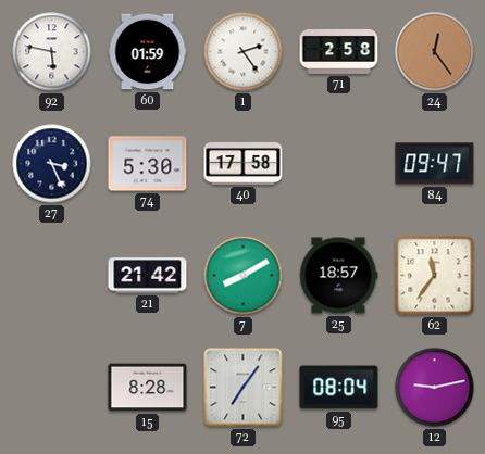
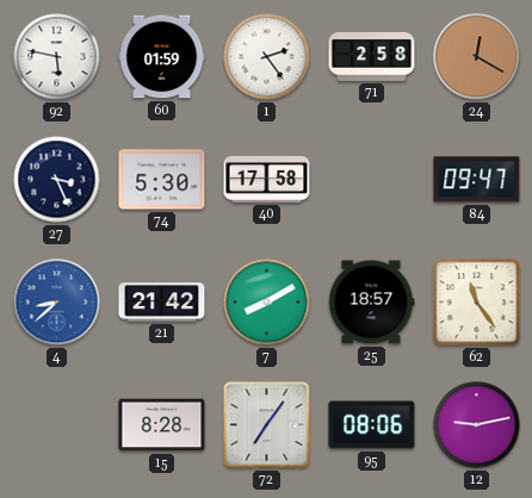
24: 12:24 -> 12:20 (477, 57)
4: none -> 8:38 (57, 303)
62: 11:36 -> 11:24 (477, 303)
95: 08:04 -> 08:06 (372, 425)
